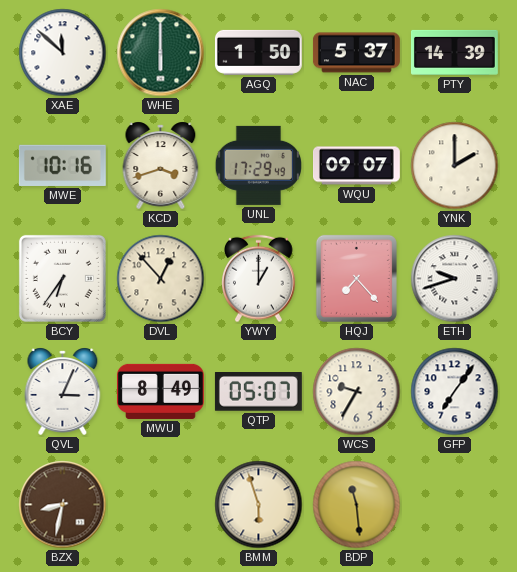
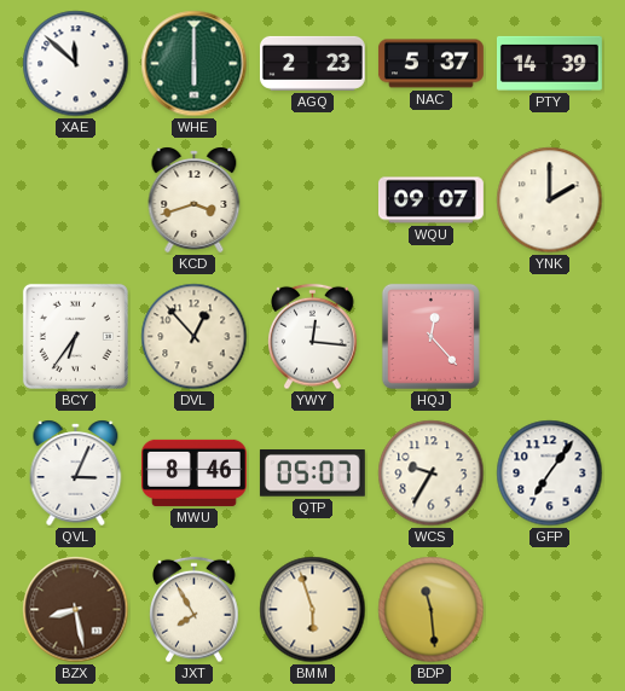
AGQ: 1:50 -> 2:23 (312, 63)
MWE: 10:16 -> none (62, 165)
UNL: 17:29 -> none (258, 165)
YWY: 1:00 -> 12:16 (313, 337)
HQJ: 7:23 -> 12:23 (430, 336)
ETH: 9:42 -> none (455, 279)
MWU: 8:49 -> 8:46 (193, 472)
BZX: 8:32 -> 8:28 (76, 610)
JXT: none -> 7:55 (195, 610)
